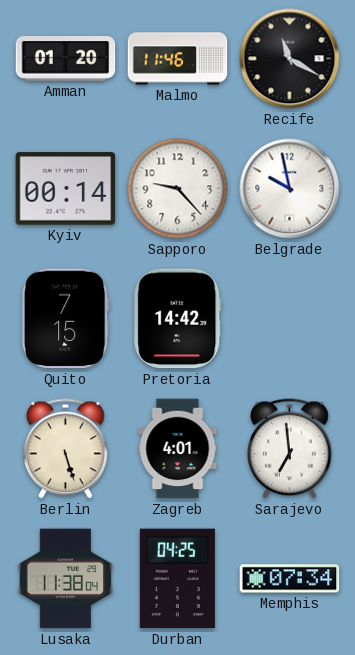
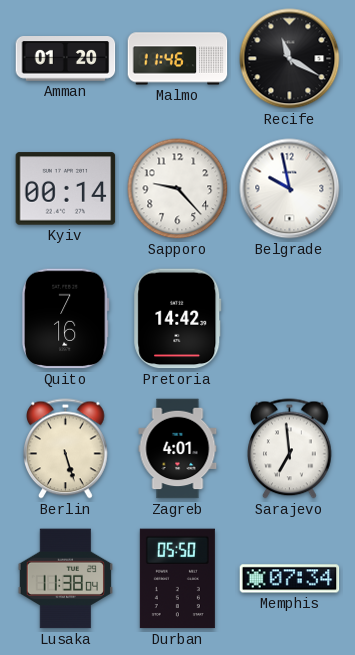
Quito: 7:15 -> 7:16 (65, 319)
Durban: 04:25 -> 05:50 (177, 579)
